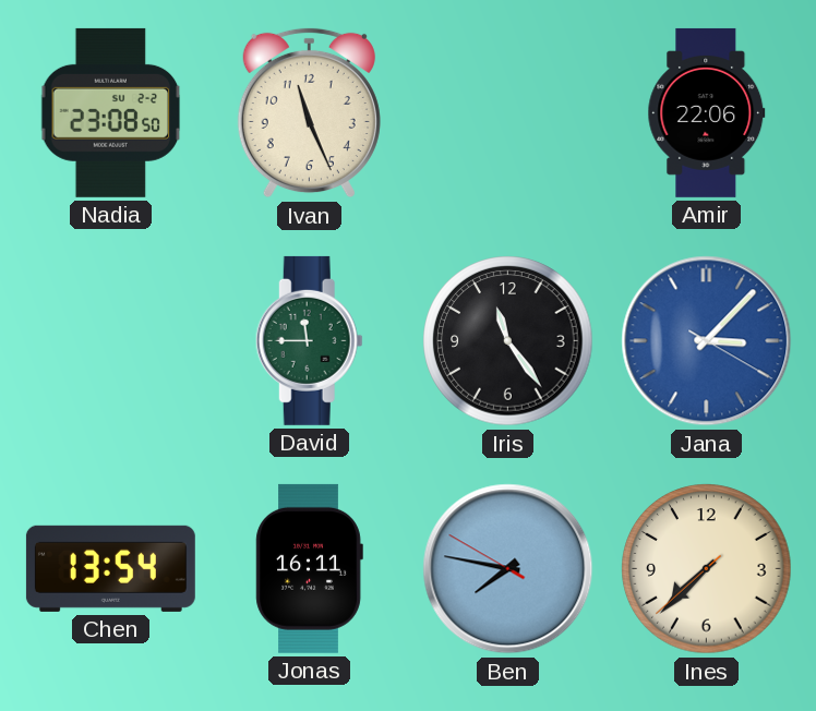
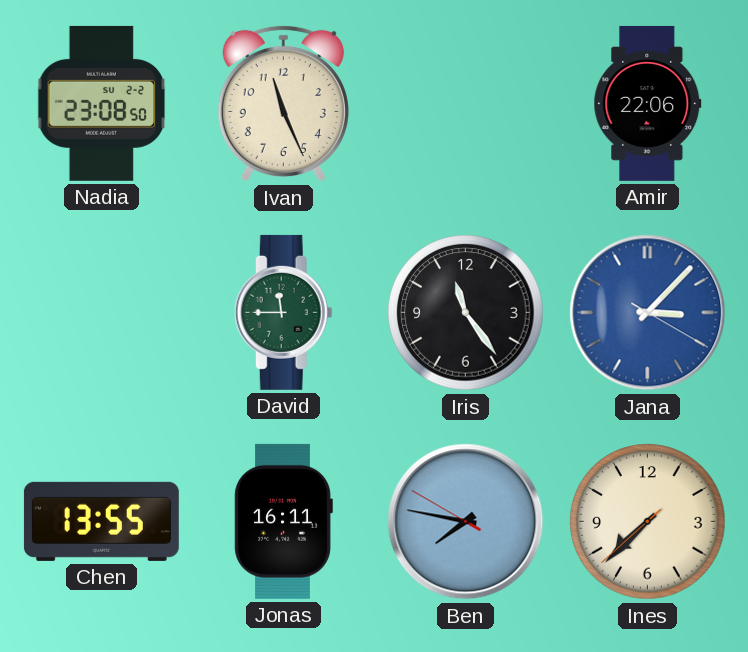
Chen: 13:54 -> 13:55 (101, 521)
